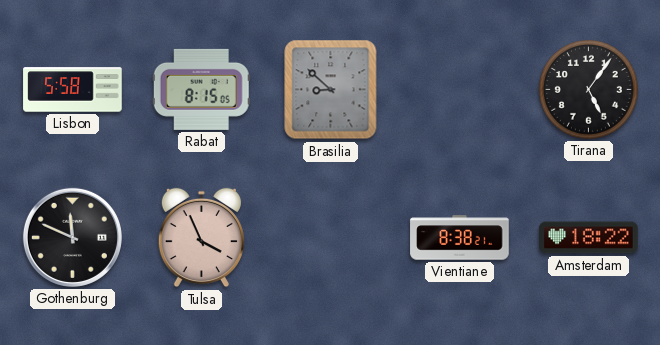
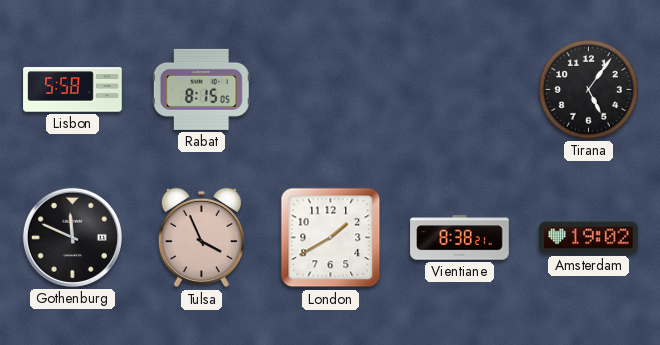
Brasilia: 8:52 -> none (331, 90)
London: none -> 1:40 (331, 238)
Amsterdam: 18:22 -> 19:02 (589, 238)
